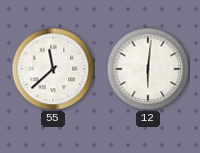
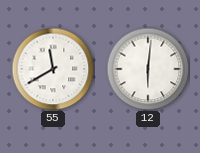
55: 11:38 -> 11:40 (53, 69)
